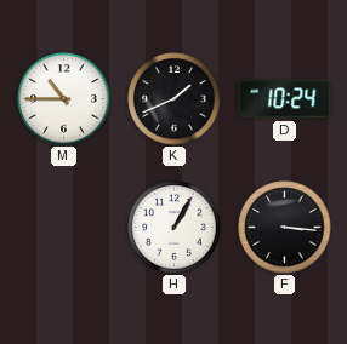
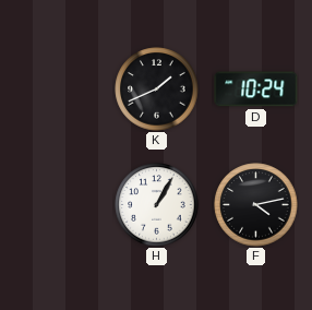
M: 10:45 -> none (64, 99)
F: 3:16 -> 4:13 (256, 205)
